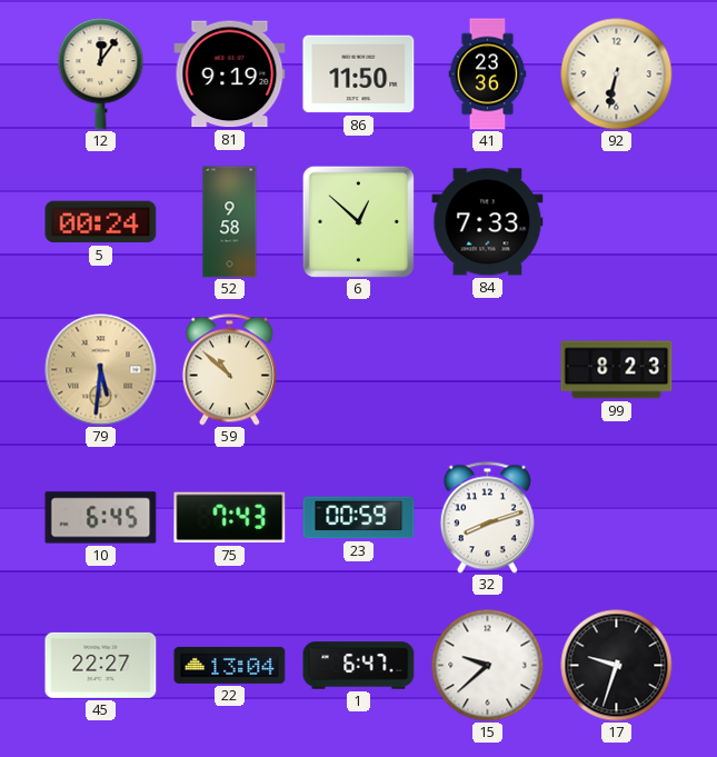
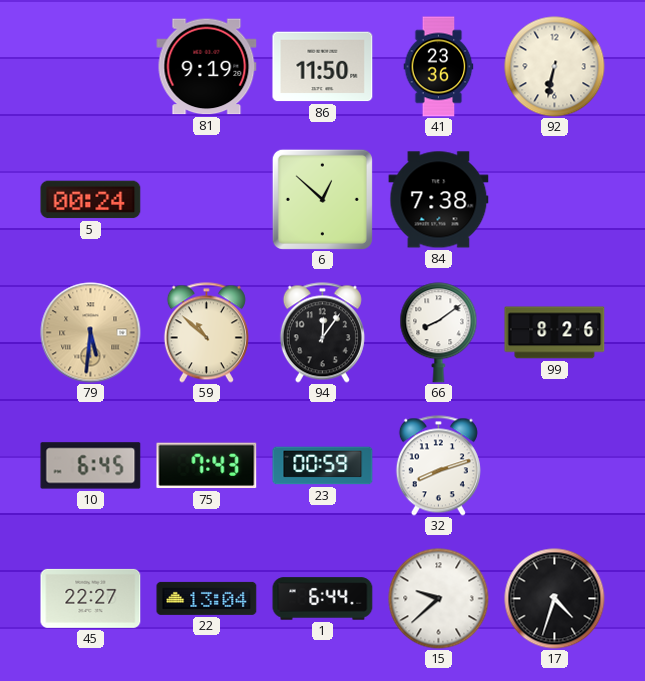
12: 12:06 -> none (101, 74)
52: 9:58 -> none (230, 222)
84: 7:33 -> 7:38 (439, 200)
94: none -> 12:06 (322, 333)
66: none -> 8:09 (439, 333)
99: 8:23 -> 8:26 (555, 333)
1: 6:47 -> 6:44 (323, 599)
17: 9:33 -> 4:33 (555, 599)
